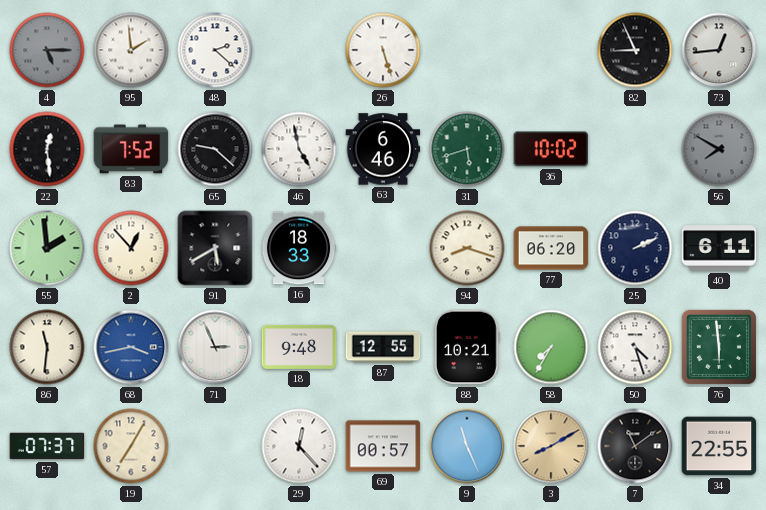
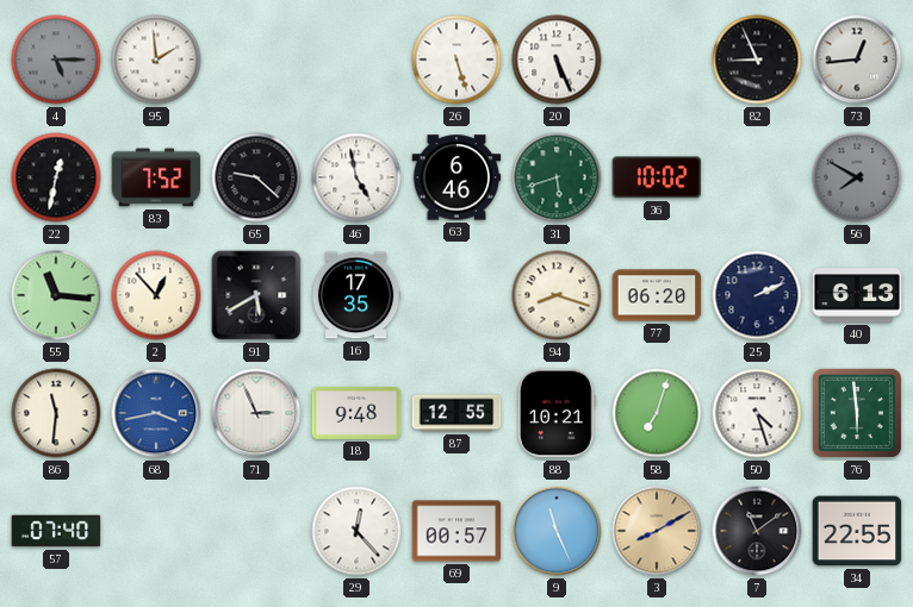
48: 2:22 -> none (215, 50)
20: none -> 5:26 (557, 60)
22: 12:29 -> 12:32 (56, 177)
55: 1:59 -> 11:16 (56, 295)
16: 18:33 -> 17:35 (356, 295)
40: 6:11 -> 6:13 (857, 295)
58: 7:35 -> 7:03 (657, 413)
57: 07:37 -> 07:40 (56, 531)
19: 7:05 -> none (131, 446)
